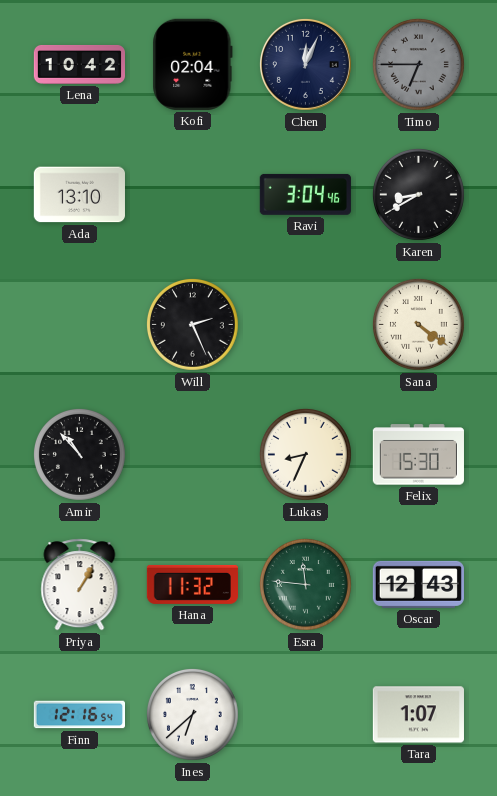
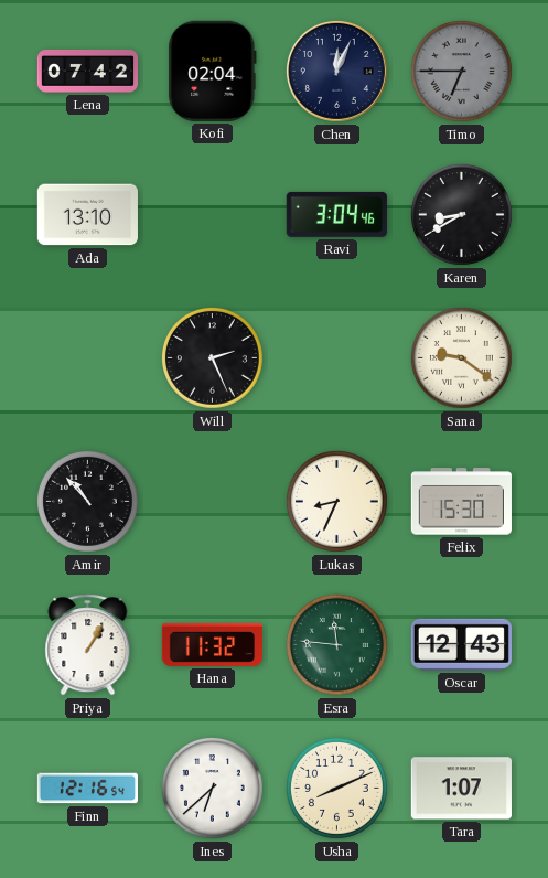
Lena: 10:42 -> 07:42 (87, 71)
Sana: 4:21 -> 9:21 (462, 358)
Usha: none -> 8:11 (337, 789)
